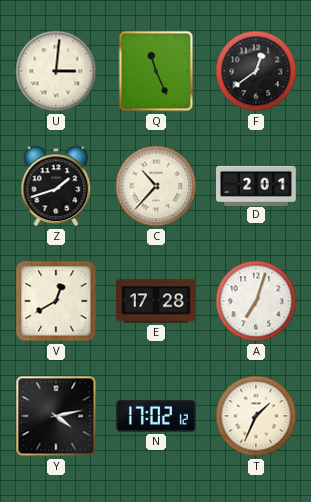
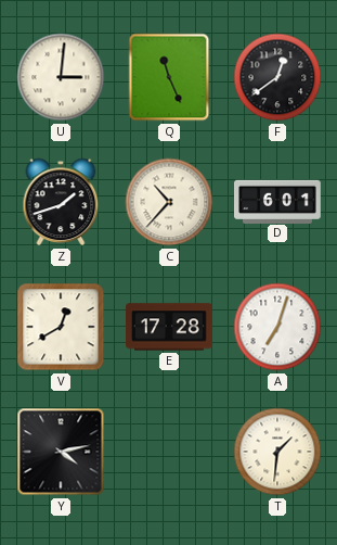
D: 2:01 -> 6:01 (278, 201)
N: 17:02 -> none (157, 416)
T: 1:34 -> 1:31 (277, 452)
